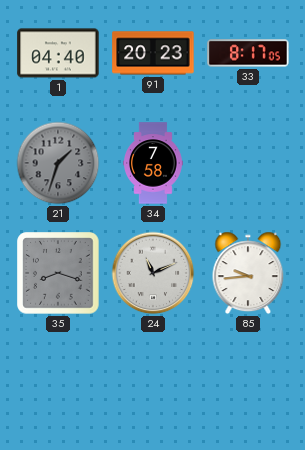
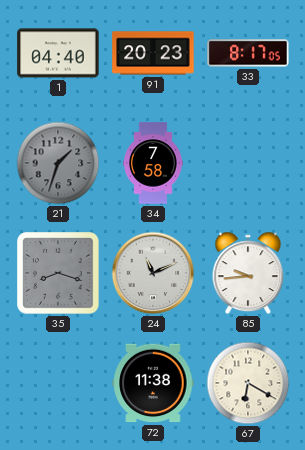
72: none -> 11:38 (153, 383)
67: none -> 6:20 (248, 383)
